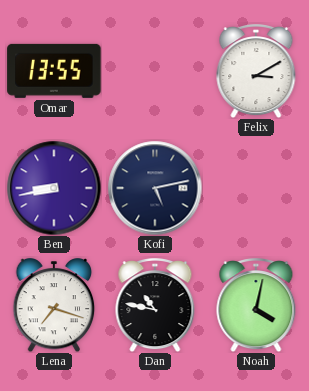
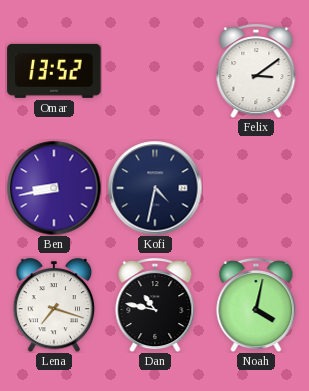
Omar: 13:55 -> 13:52 (54, 71)
Felix: 3:10 -> 3:09 (256, 72)
Kofi: 5:13 -> 4:32 (155, 188)
